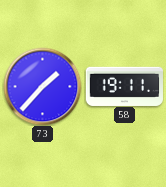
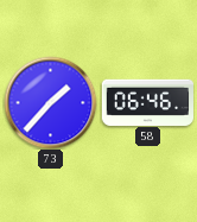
58: 19:11 -> 06:46 (147, 102)
